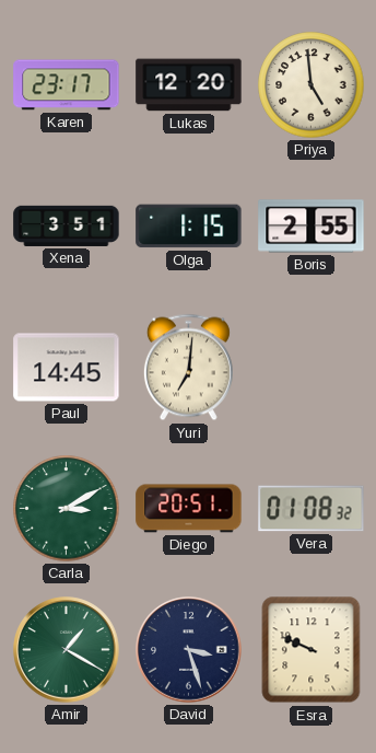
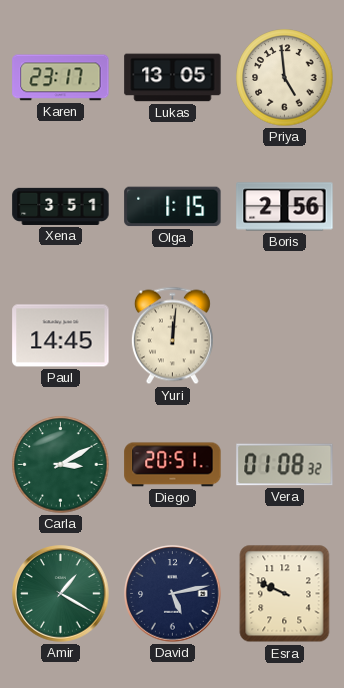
Lukas: 12:20 -> 13:05 (173, 78)
Boris: 2:55 -> 2:56 (285, 207)
Yuri: 7:01 -> 12:01 (172, 336)
David: 3:27 -> 5:13 (173, 594)
